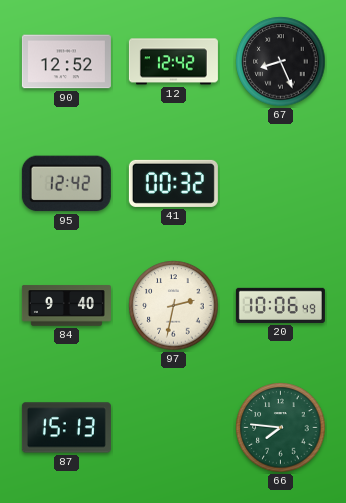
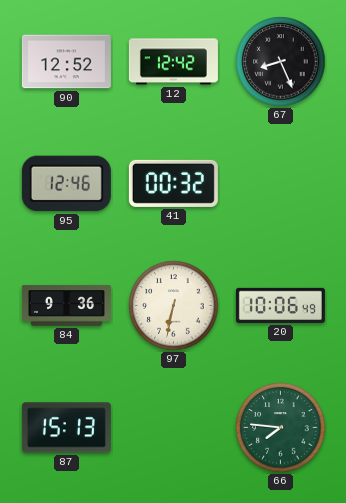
95: 12:42 -> 12:46 (66, 184)
84: 9:40 -> 9:36 (66, 306)
97: 2:32 -> 6:32 (174, 306)
